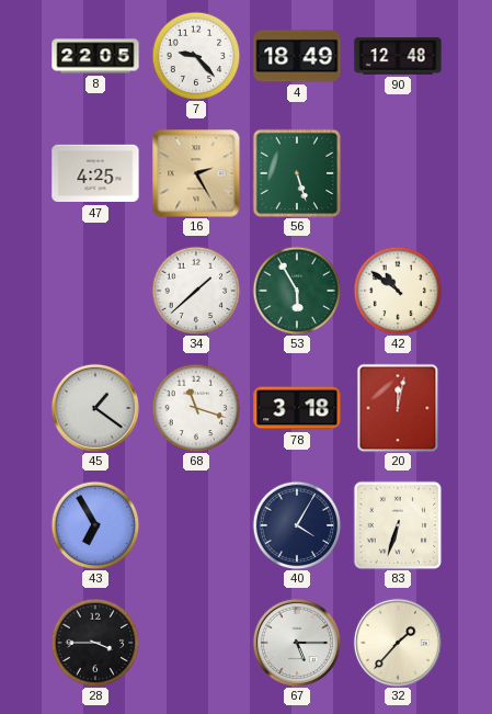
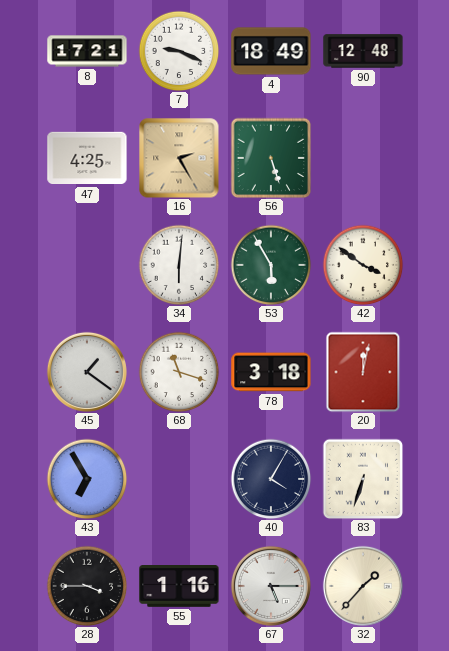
8: 22:05 -> 17:21 (87, 51)
7: 9:23 -> 9:19 (179, 51)
34: 1:38 -> 6:01 (179, 265)
42: 10:51 -> 3:51 (363, 265)
55: none -> 1:16 (179, 587)
